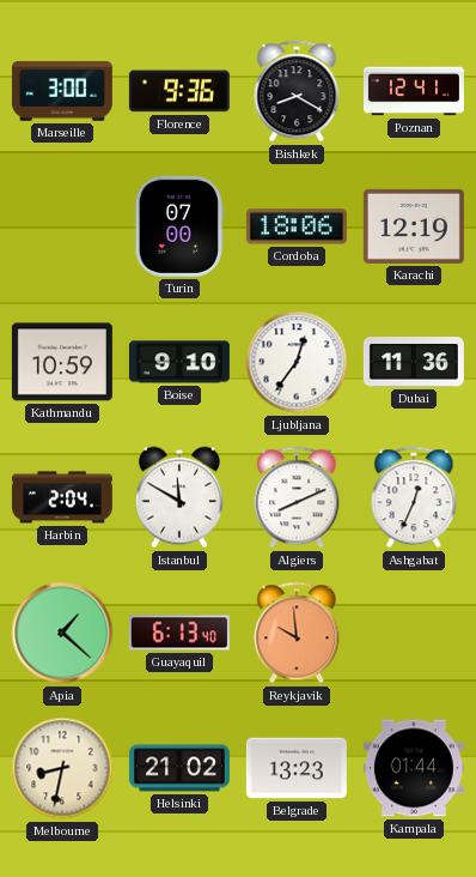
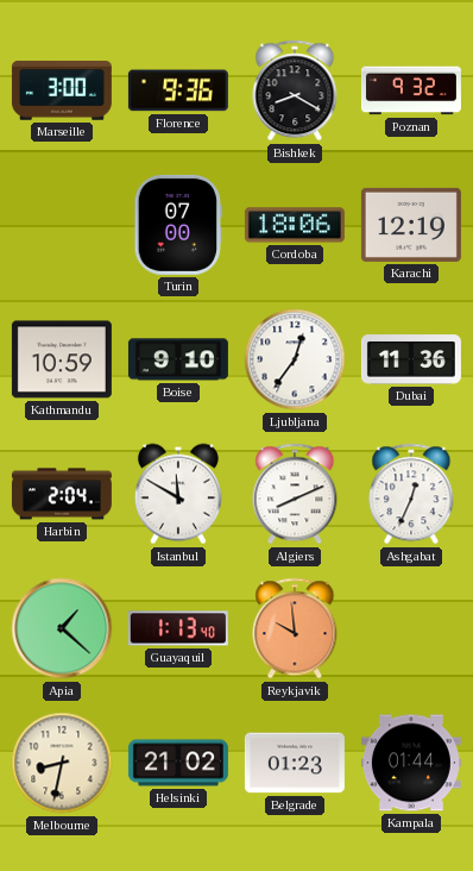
Poznan: 12:41 -> 9:32 (411, 90)
Guayaquil: 6:13 -> 1:13 (178, 628)
Belgrade: 13:23 -> 01:23 (295, 763)
